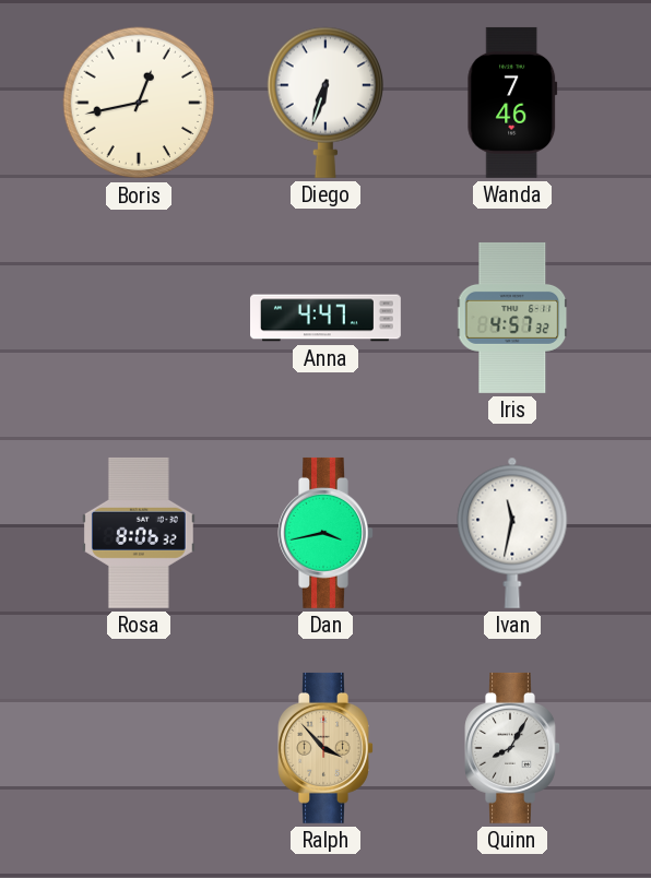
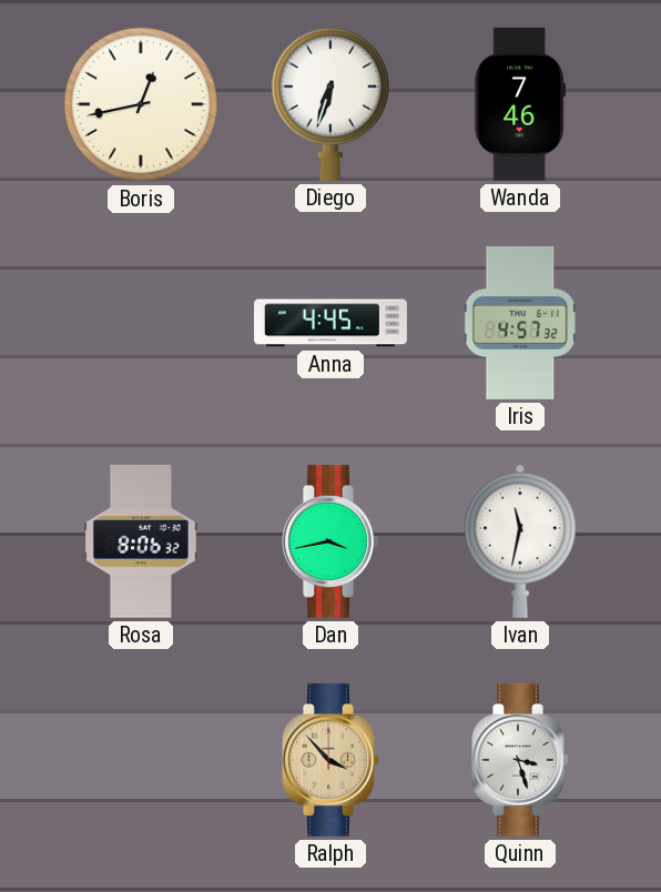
Anna: 4:47 -> 4:45 (332, 323)
Quinn: 8:05 -> 3:27 (520, 760)
